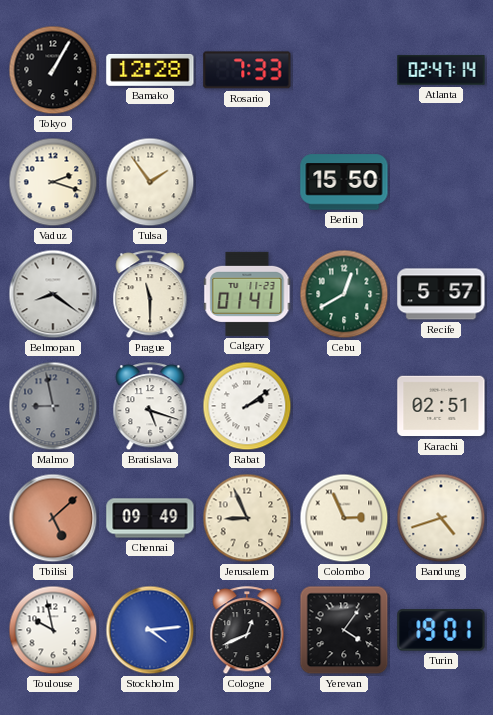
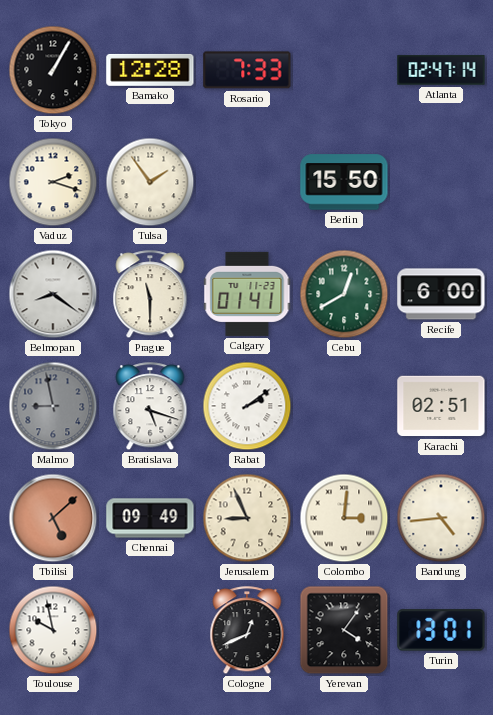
Recife: 5:57 -> 6:00 (441, 294)
Colombo: 2:56 -> 3:01 (344, 518)
Bandung: 4:42 -> 4:44 (441, 518)
Stockholm: 4:14 -> none (150, 630)
Turin: 19:01 -> 13:01 (441, 630)
